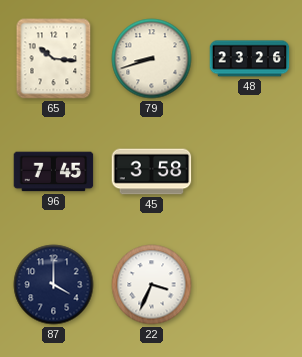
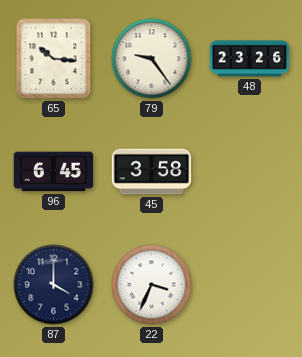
79: 8:42 -> 9:24 (152, 59)
96: 7:45 -> 6:45 (54, 172)
